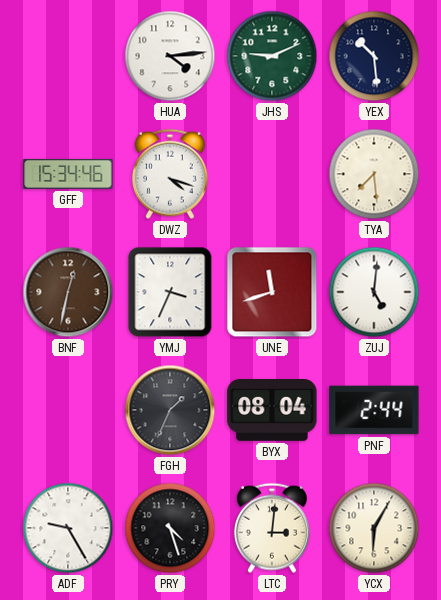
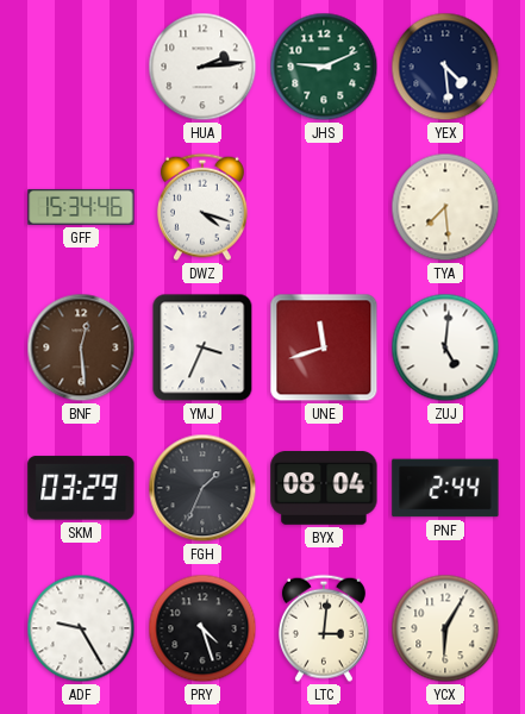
HUA: 4:14 -> 2:14 (202, 67)
YEX: 10:29 -> 4:29 (445, 67)
BNF: 12:32 -> 12:29 (81, 347)
SKM: none -> 03:29 (81, 488)
